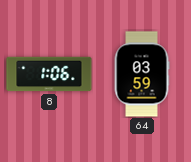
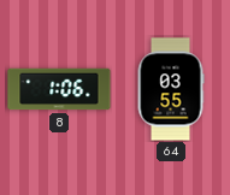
64: 03:59 -> 03:55 (171, 89)
